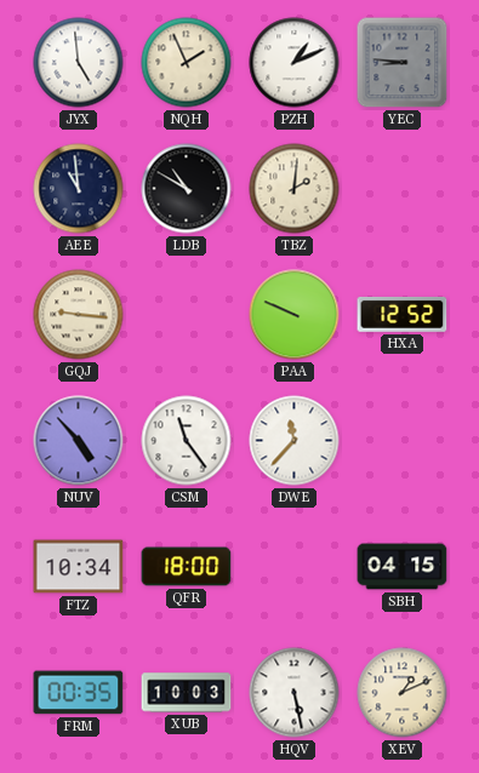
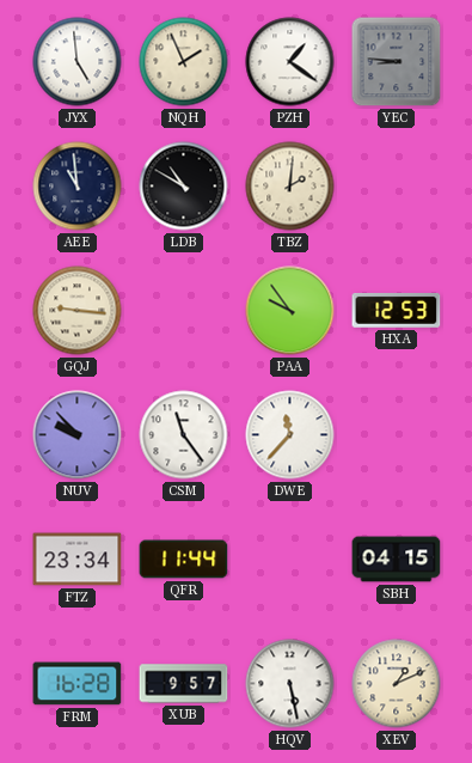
PZH: 1:11 -> 1:21 (290, 62)
PAA: 9:49 -> 9:54 (290, 311)
HXA: 12:52 -> 12:53 (397, 310)
NUV: 4:53 -> 9:53 (78, 435)
FTZ: 10:34 -> 23:34 (78, 560)
QFR: 18:00 -> 11:44 (184, 560)
FRM: 00:35 -> 16:28 (78, 684)
XUB: 10:03 -> 9:57 (184, 684)
